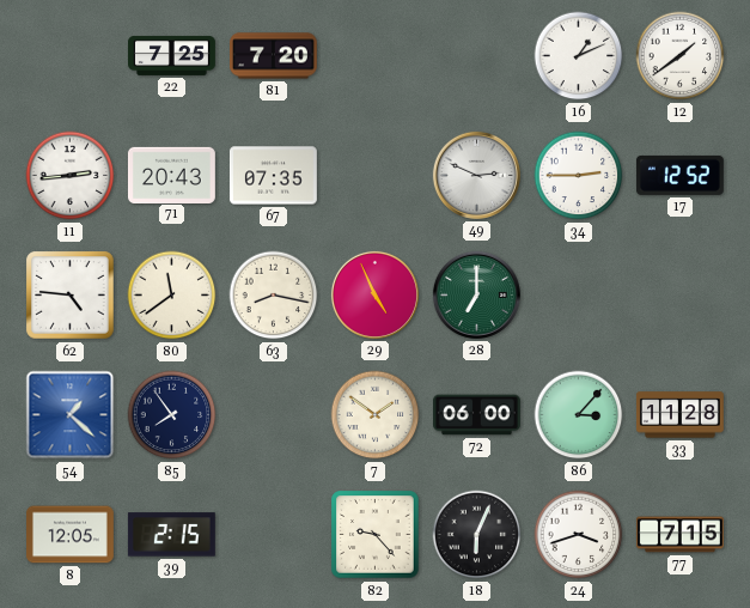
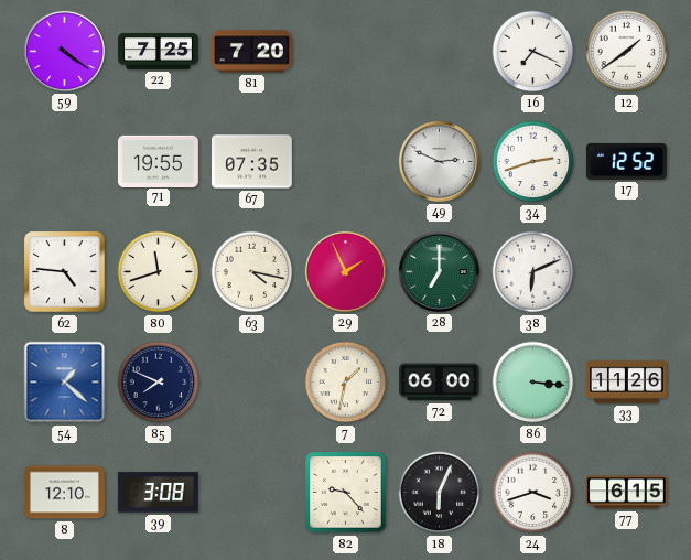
59: none -> 4:21 (64, 51)
16: 1:11 -> 7:19 (533, 52)
11: 2:44 -> none (71, 176)
71: 20:43 -> 19:55 (158, 161)
34: 2:45 -> 2:42 (533, 162)
80: 11:39 -> 11:42 (159, 272)
63: 8:17 -> 4:17 (252, 272)
29: 4:56 -> 1:56 (345, 271)
38: none -> 6:11 (533, 272)
85: 7:54 -> 7:49 (159, 383)
7: 1:51 -> 1:32 (346, 383)
86: 3:07 -> 3:16 (533, 383)
33: 11:28 -> 11:26 (626, 383)
8: 12:05 -> 12:10 (65, 493)
39: 2:15 -> 3:08 (158, 493)
77: 7:15 -> 6:15 (626, 493)
